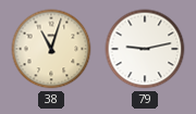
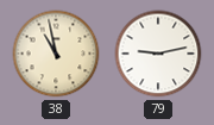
38: 11:03 -> 10:58 (56, 54)
